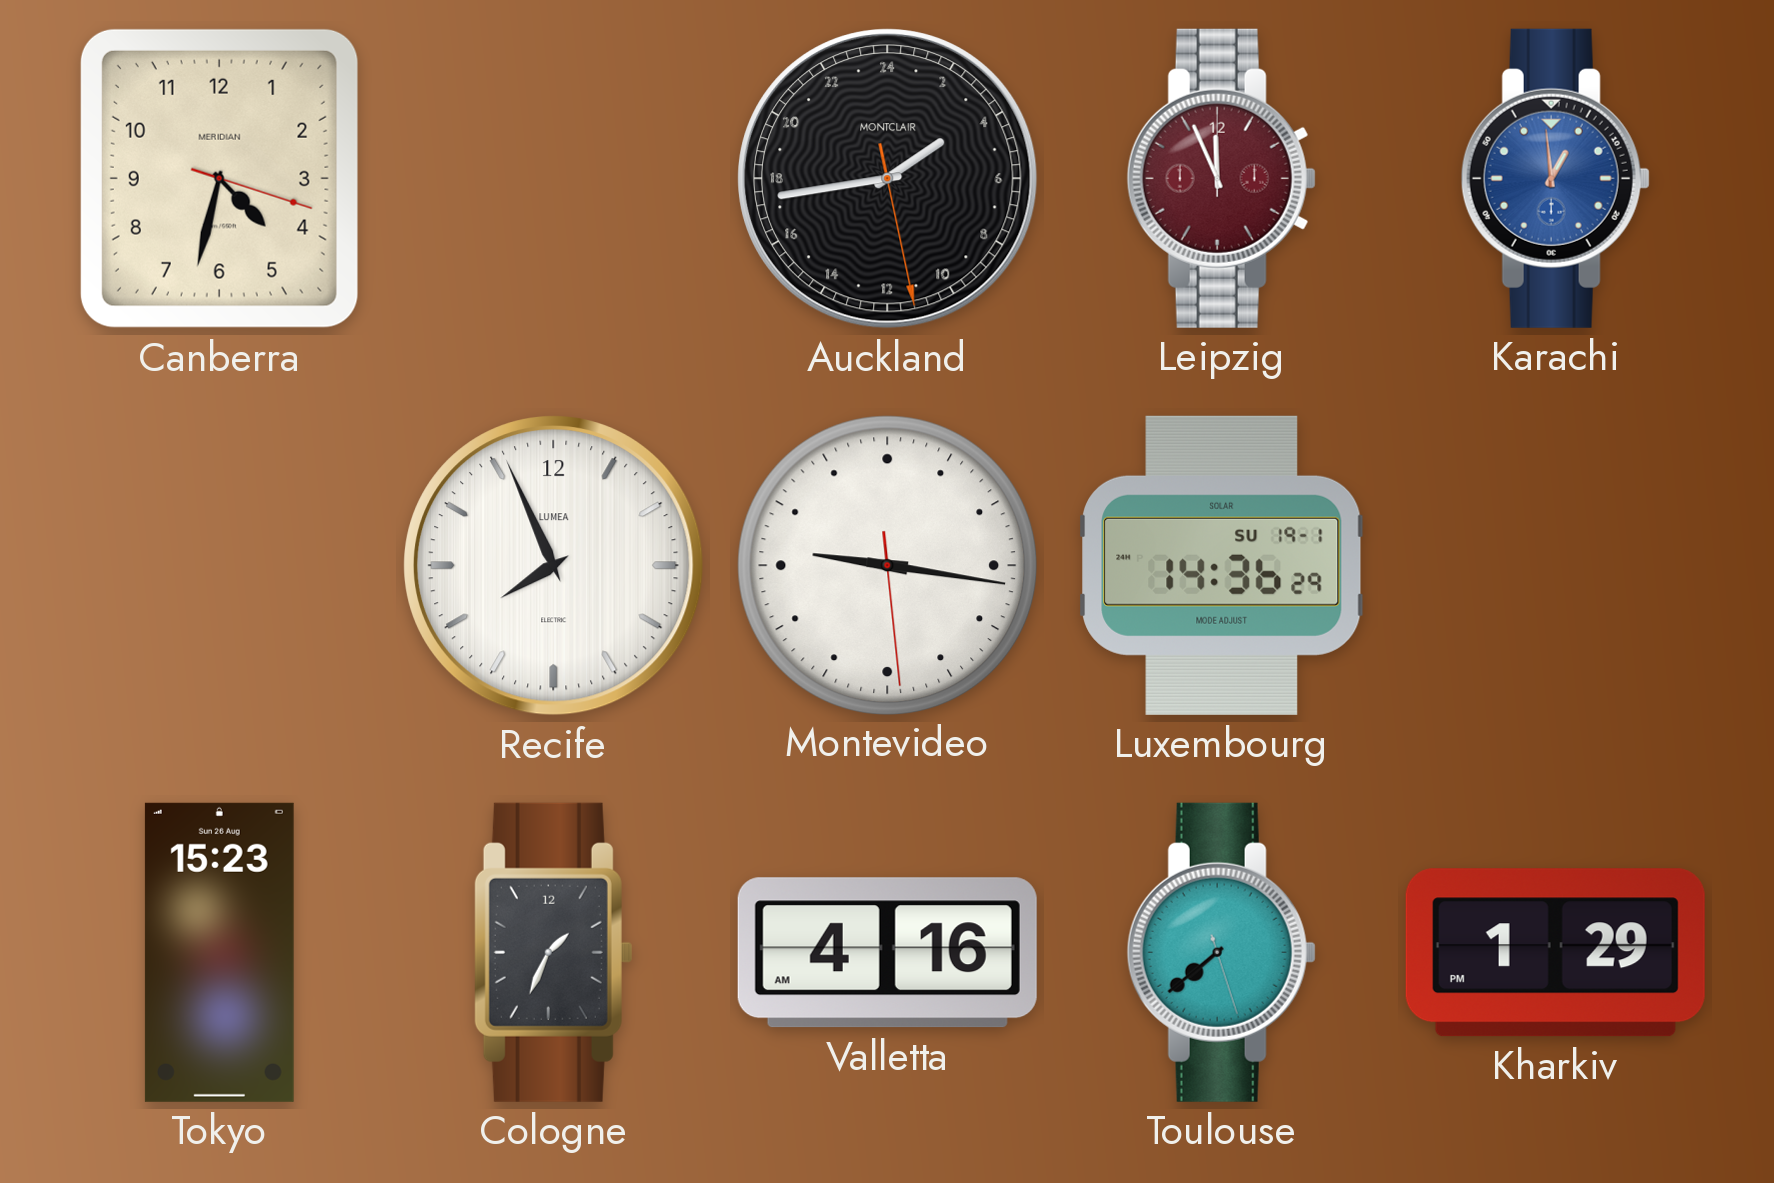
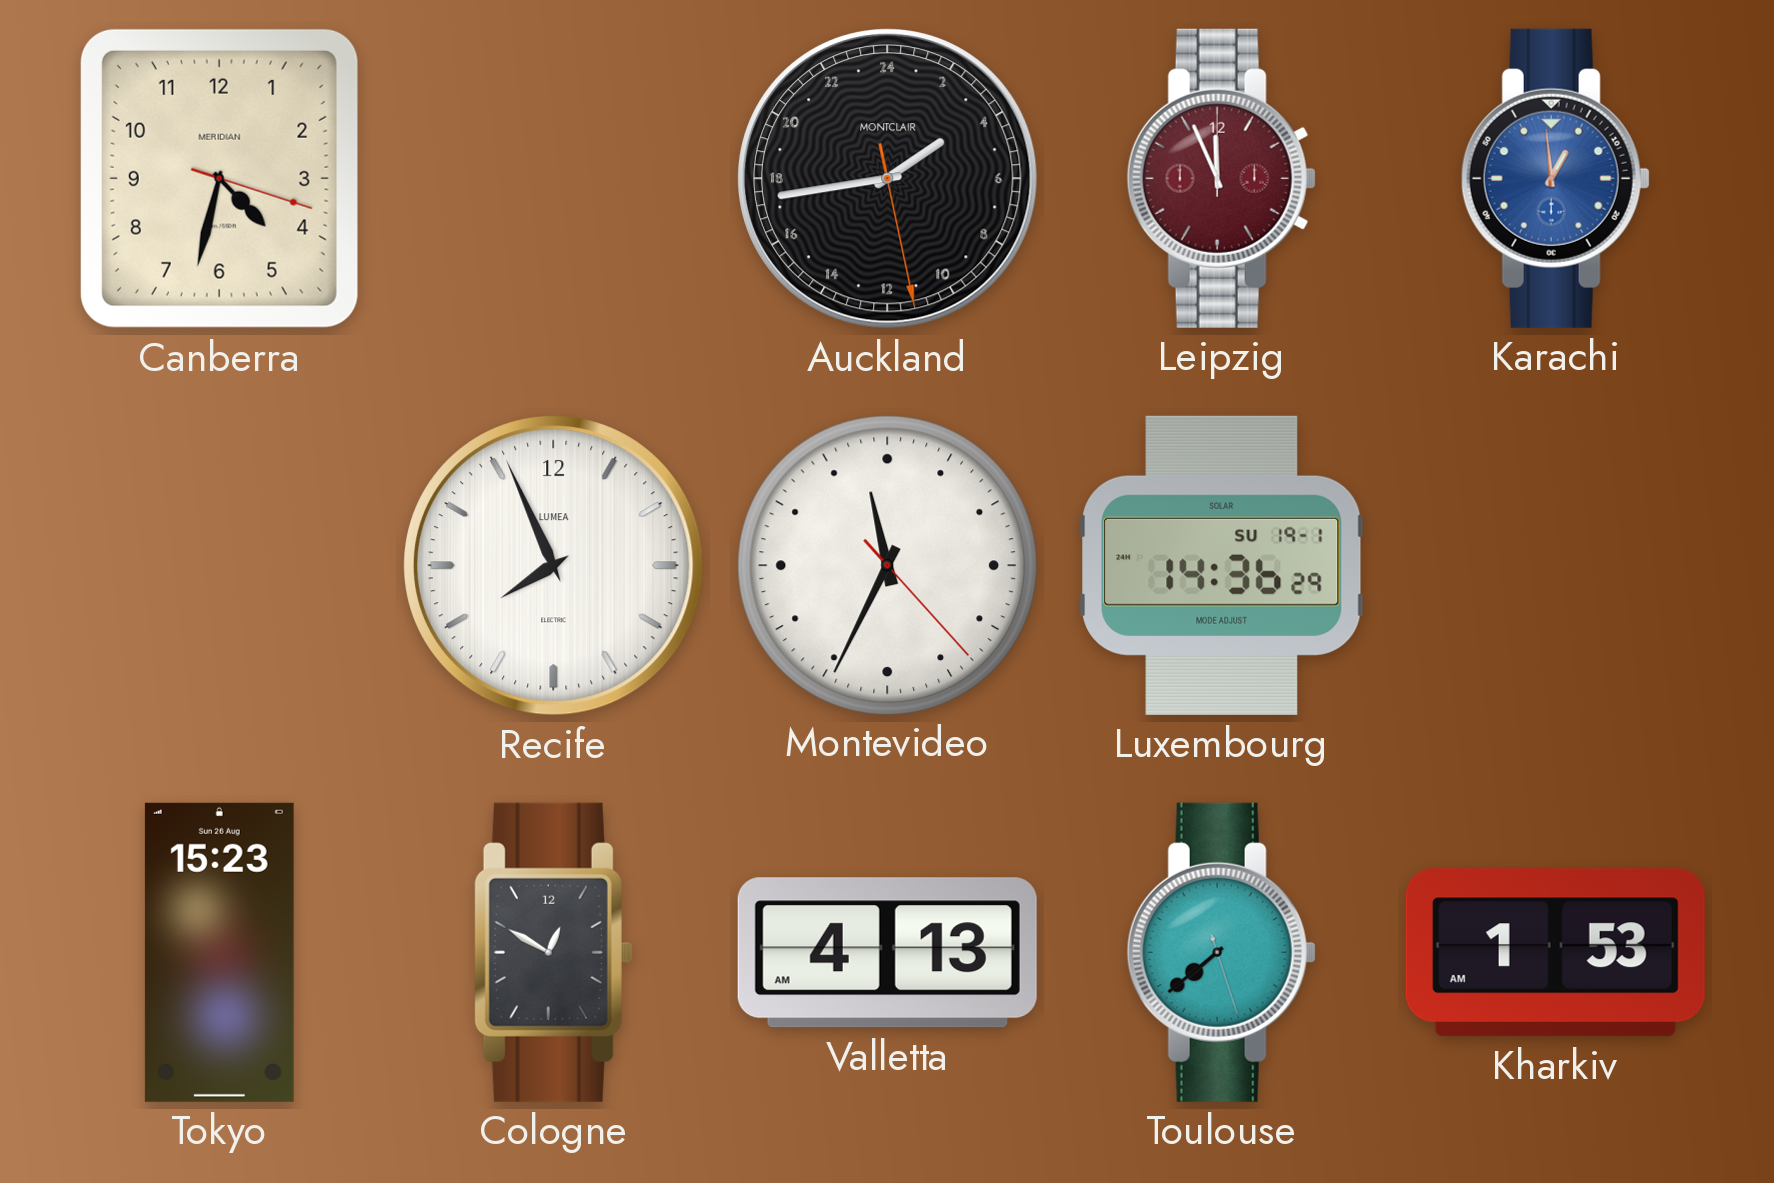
Montevideo: 9:16 -> 11:34 (887, 565)
Cologne: 1:34 -> 12:50 (553, 952)
Valletta: 4:16 -> 4:13 (887, 953)
Kharkiv: 1:29 -> 1:53 (1555, 953)
